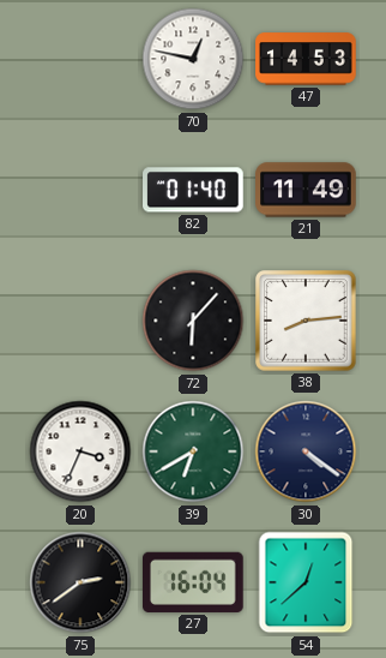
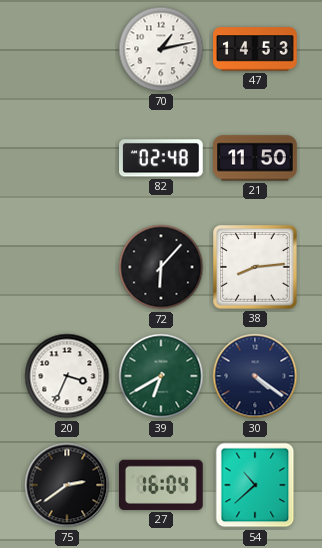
70: 12:47 -> 1:13 (161, 49)
82: 01:40 -> 02:48 (161, 158)
21: 11:49 -> 11:50 (255, 158)
54: 12:38 -> 10:38 (255, 485)
